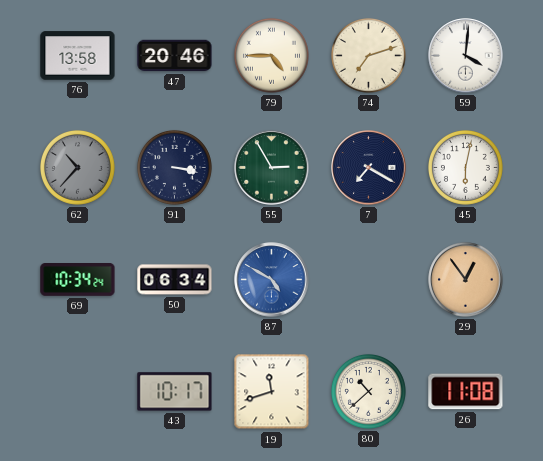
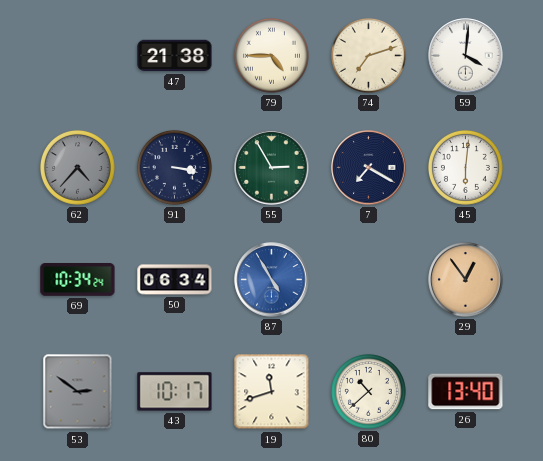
76: 13:58 -> none (78, 56)
47: 20:46 -> 21:38 (175, 56)
62: 10:37 -> 4:37 (77, 167)
45: 6:02 -> 6:01 (465, 167)
87: 4:50 -> 4:55 (272, 280)
53: none -> 2:51 (78, 392)
26: 11:08 -> 13:40 (466, 392)
